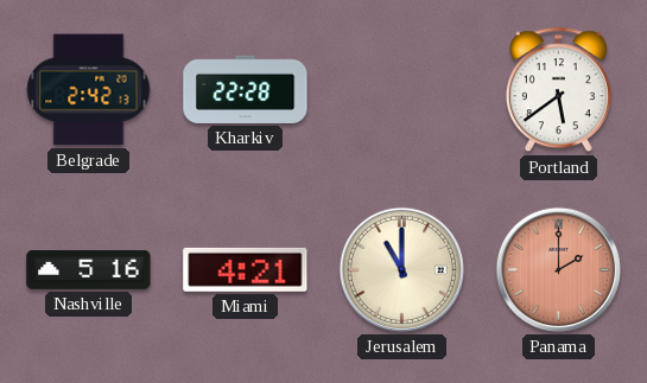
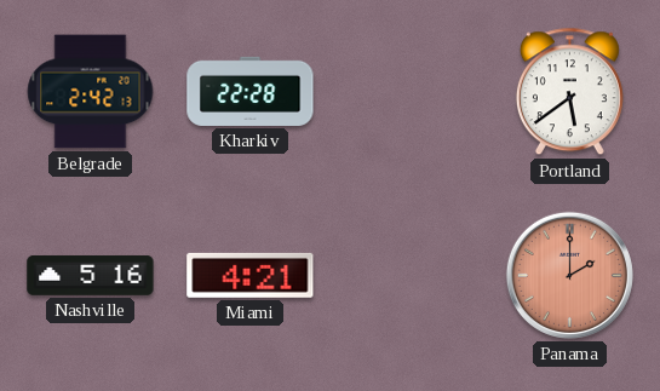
Jerusalem: 11:00 -> none (401, 269)
